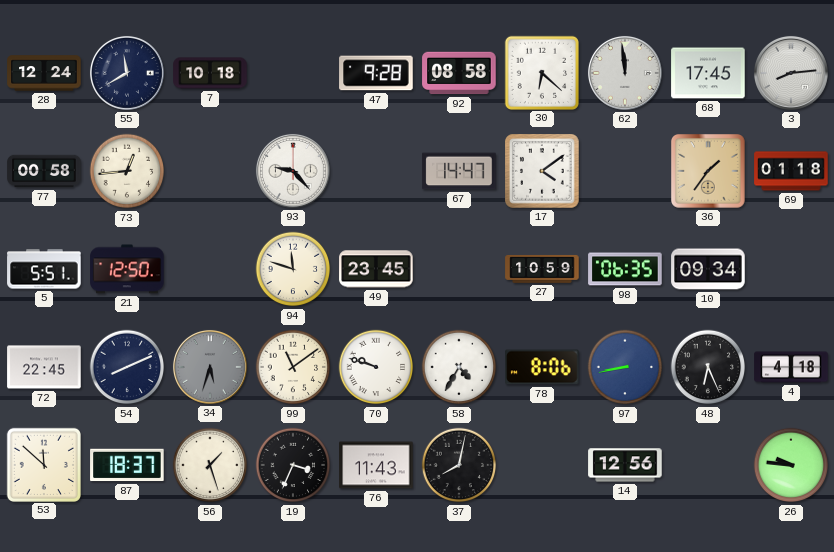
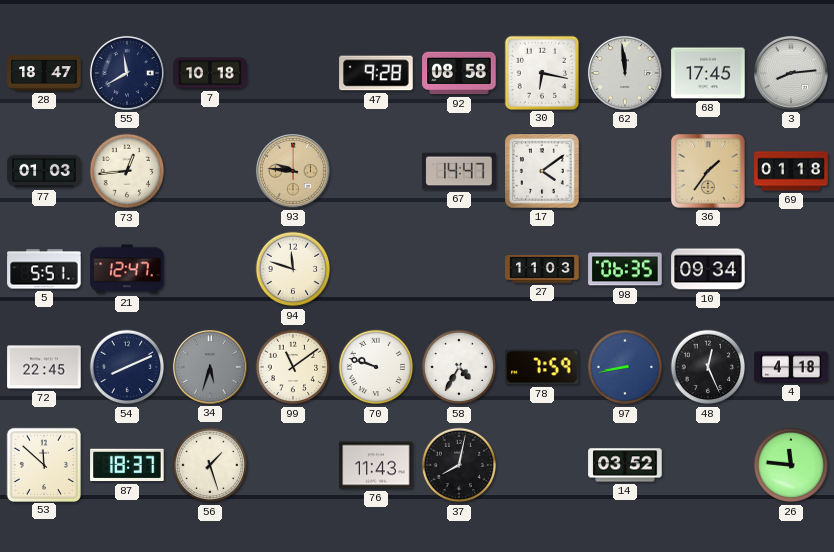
28: 12:24 -> 18:47 (44, 73)
30: 6:22 -> 6:17 (542, 72)
77: 00:58 -> 01:03 (44, 171)
93: 9:23 -> 9:46 (293, 171)
93 dial: white -> champagne (293, 171)
21: 12:50 -> 12:47 (127, 269)
49: 23:45 -> none (376, 269)
27: 10:59 -> 11:03 (542, 269)
78: 8:06 -> 7:59 (542, 367)
48: 6:26 -> 12:26 (708, 367)
19: 3:34 -> none (293, 465)
14: 12:56 -> 03:52 (625, 465)
26: 9:46 -> 11:46 (791, 465)
